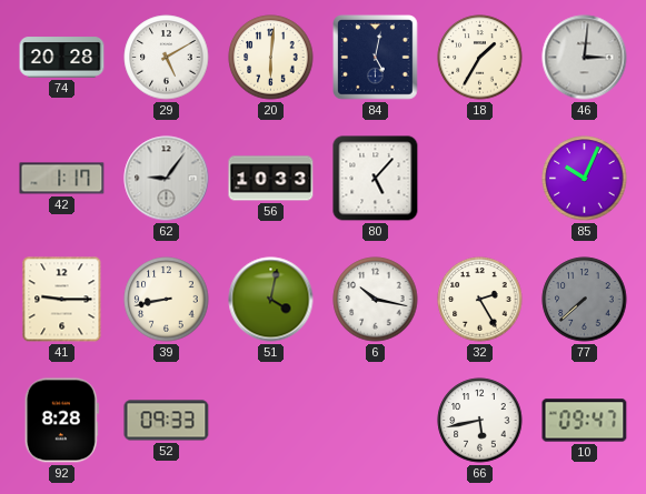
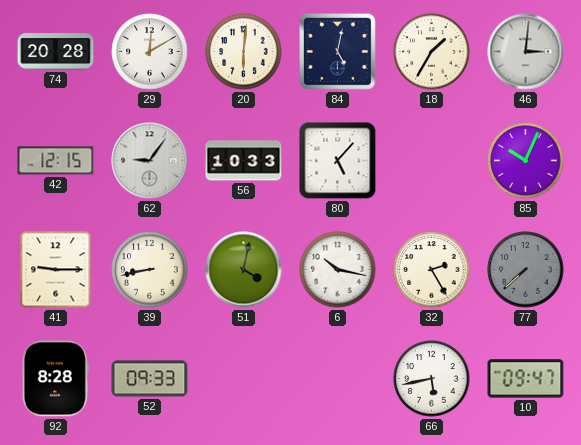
29: 5:10 -> 12:10 (150, 52)
42: 1:17 -> 12:15 (56, 161)
